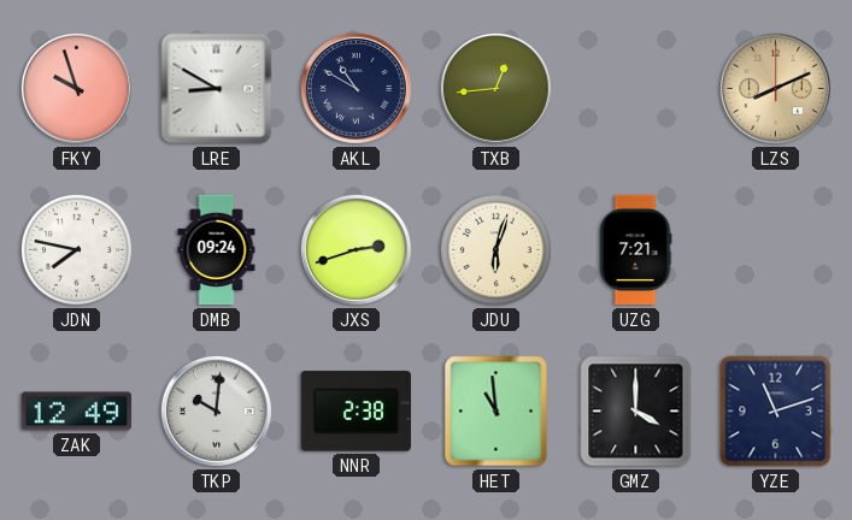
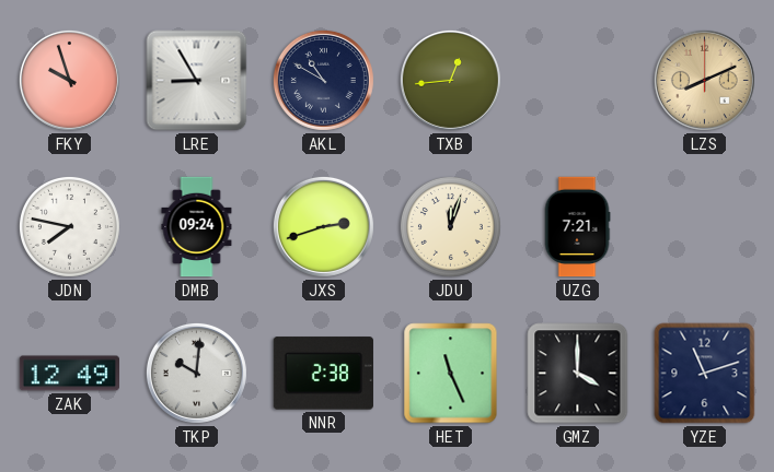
LRE: 8:50 -> 8:55 (197, 81)
JDU: 6:03 -> 12:03 (450, 226)
HET: 10:59 -> 11:26 (451, 374)
